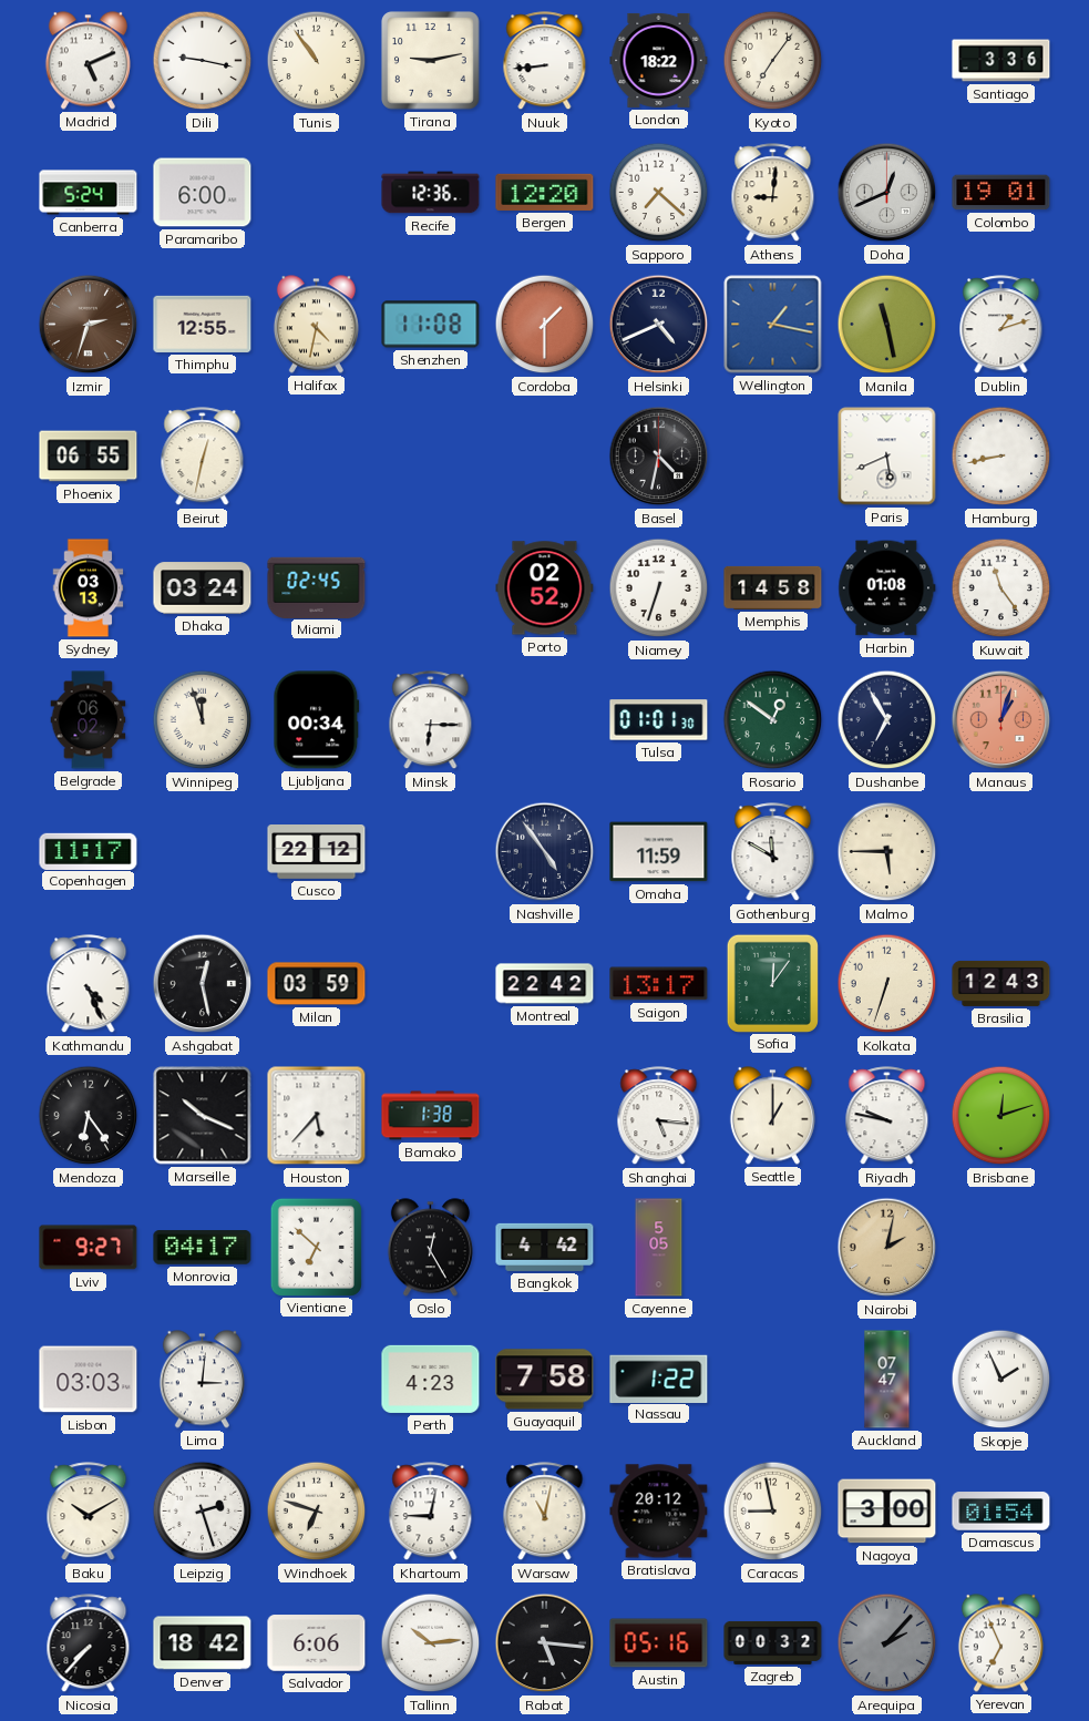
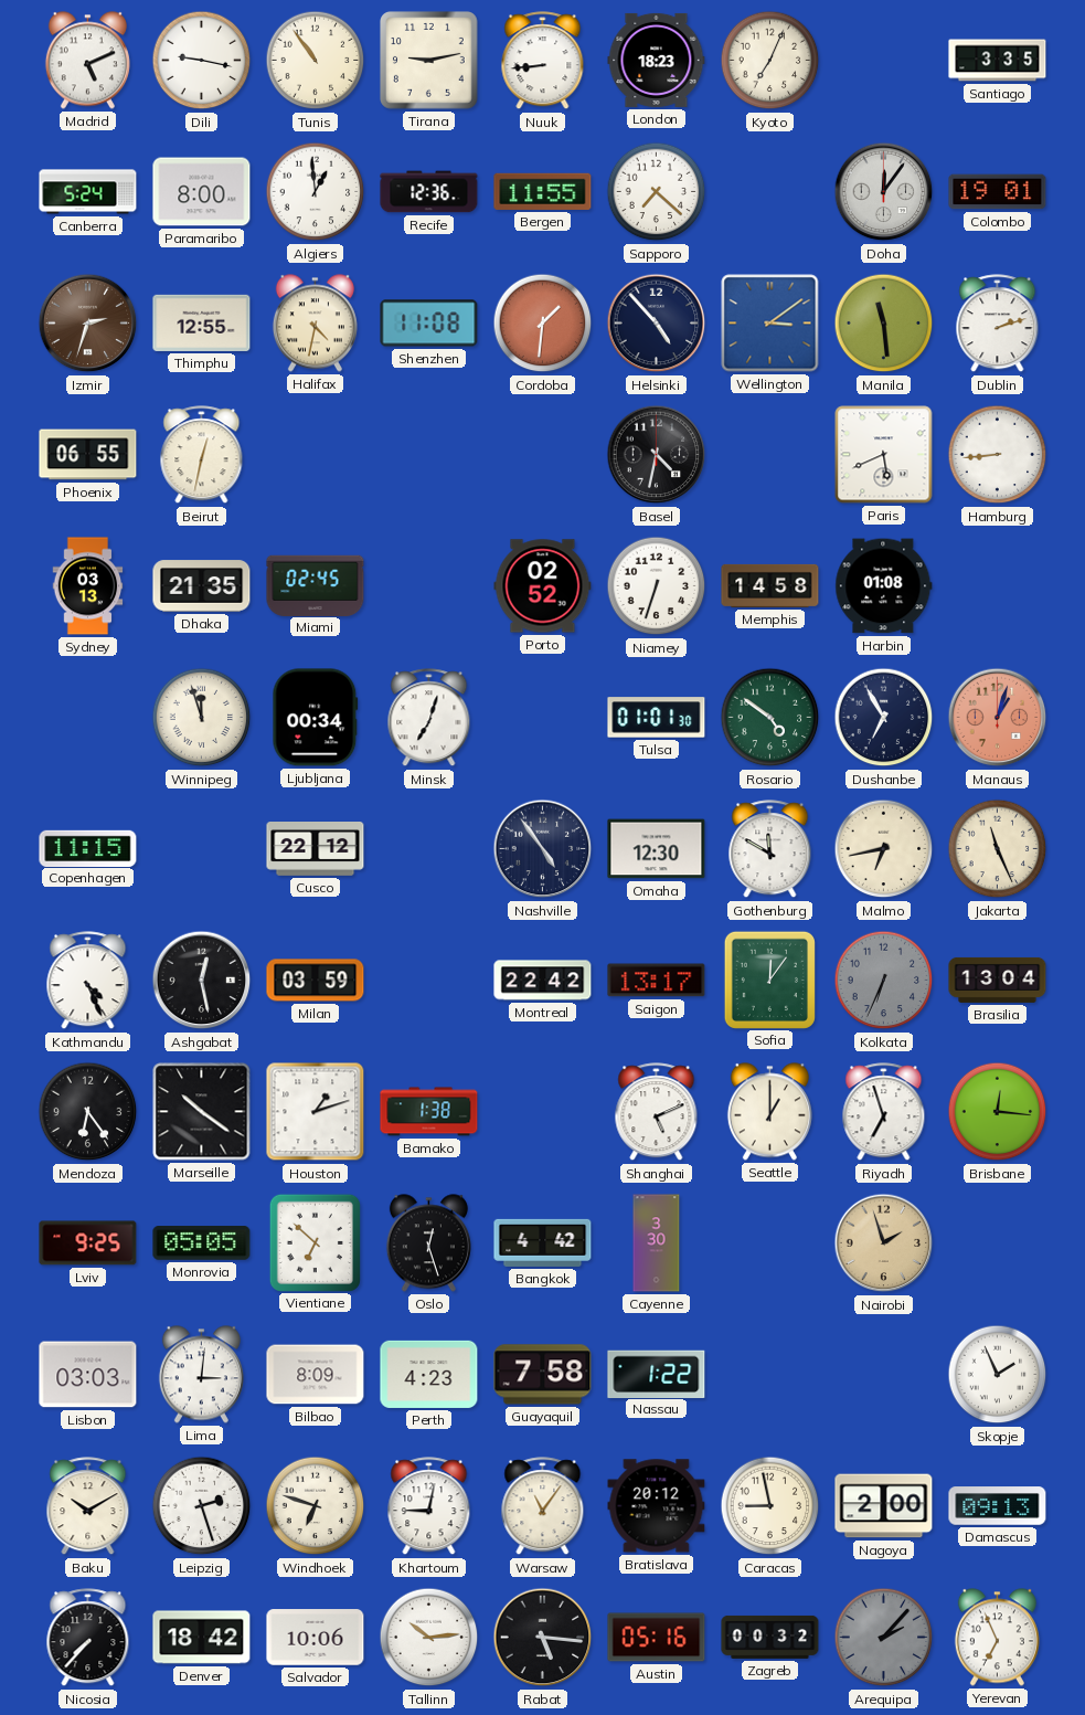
London: 18:22 -> 18:23 (657, 60)
Kyoto: 7:06 -> 7:04 (770, 61)
Santiago: 3:36 -> 3:35 (998, 61)
Paramaribo: 6:00 -> 8:00 (202, 192)
Algiers: none -> 12:59 (316, 192)
Bergen: 12:20 -> 11:55 (543, 191)
Athens: 9:01 -> none (773, 193)
Doha: 12:41 -> 12:06 (884, 192)
Cordoba: 1:30 -> 1:31 (543, 324)
Helsinki: 4:41 -> 4:53 (657, 324)
Wellington: 1:17 -> 3:09 (770, 324)
Manila: 11:28 -> 11:29 (884, 324)
Dublin: 1:12 -> 2:12 (998, 324)
Hamburg: 8:43 -> 8:44 (998, 455)
Dhaka: 03:24 -> 21:35 (202, 586)
Kuwait: 11:24 -> none (1001, 588)
Belgrade: 06:02 -> none (89, 720)
Minsk: 6:15 -> 7:03 (429, 718)
Rosario: 12:51 -> 4:51 (770, 718)
Copenhagen: 11:17 -> 11:15 (88, 848)
Omaha: 11:59 -> 12:30 (657, 849)
Malmo: 5:45 -> 6:43 (884, 849)
Jakarta: none -> 11:26 (998, 849)
Kolkata: 6:33 -> 6:34 (884, 981)
Kolkata dial: cream -> grey (884, 981)
Brasilia: 12:43 -> 13:04 (998, 980)
Marseille: 10:19 -> 10:21 (202, 1112)
Houston: 5:37 -> 1:12 (316, 1112)
Shanghai: 5:16 -> 5:11 (657, 1112)
Riyadh: 9:47 -> 6:57 (884, 1112)
Brisbane: 12:12 -> 12:16 (998, 1112)
Lviv: 9:27 -> 9:25 (88, 1243)
Monrovia: 04:17 -> 05:05 (202, 1243)
Oslo: 12:25 -> 12:27 (428, 1243)
Cayenne: 5:05 -> 3:30 (657, 1243)
Nairobi: 2:02 -> 1:57 (884, 1243)
Bilbao: none -> 8:09 (316, 1375)
Auckland: 07:47 -> none (887, 1380)
Warsaw: 11:02 -> 11:06 (543, 1506)
Nagoya: 3:00 -> 2:00 (884, 1506)
Damascus: 01:54 -> 09:13 (998, 1506)
Salvador: 6:06 -> 10:06 (316, 1638)
